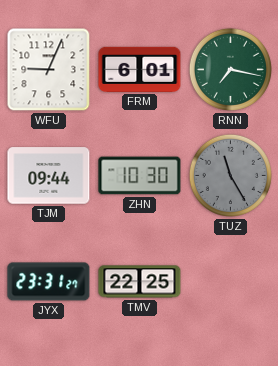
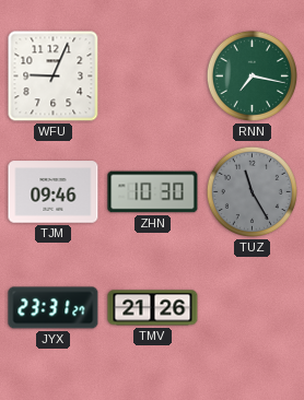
FRM: 6:01 -> none (140, 69)
TJM: 09:44 -> 09:46 (54, 192)
TMV: 22:25 -> 21:26 (153, 308)
